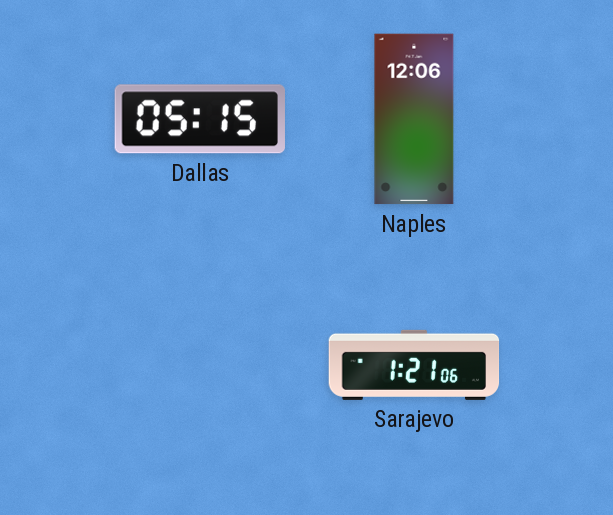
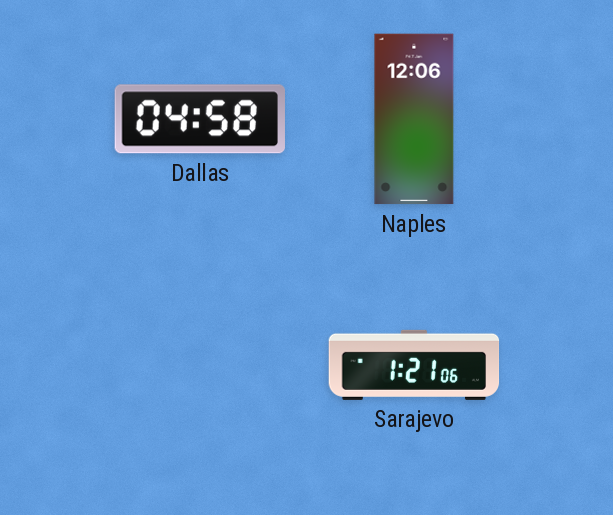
Dallas: 05:15 -> 04:58 (200, 119)
